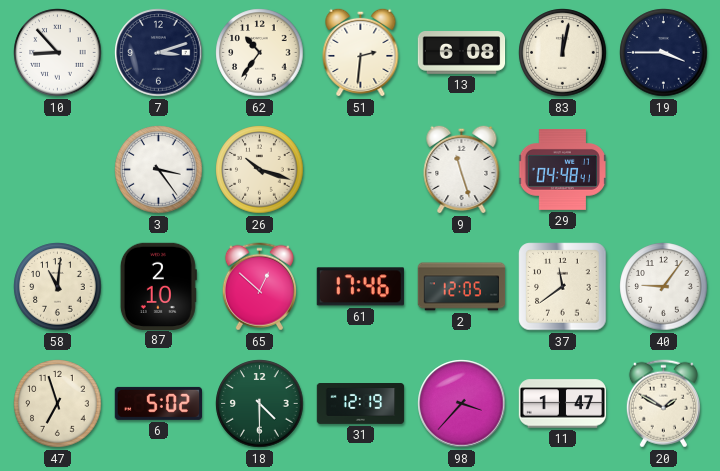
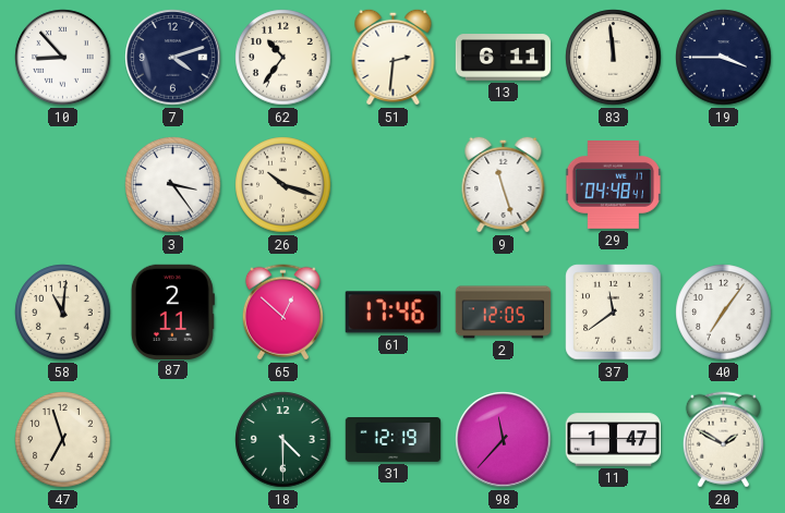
7: 3:12 -> 4:12 (173, 58)
13: 6:08 -> 6:11 (504, 58)
83: 12:02 -> 11:59 (614, 58)
87: 2:10 -> 2:11 (172, 312)
40: 9:06 -> 7:06 (724, 313)
6: 5:02 -> none (158, 403)
98: 3:37 -> 11:37 (504, 440)
